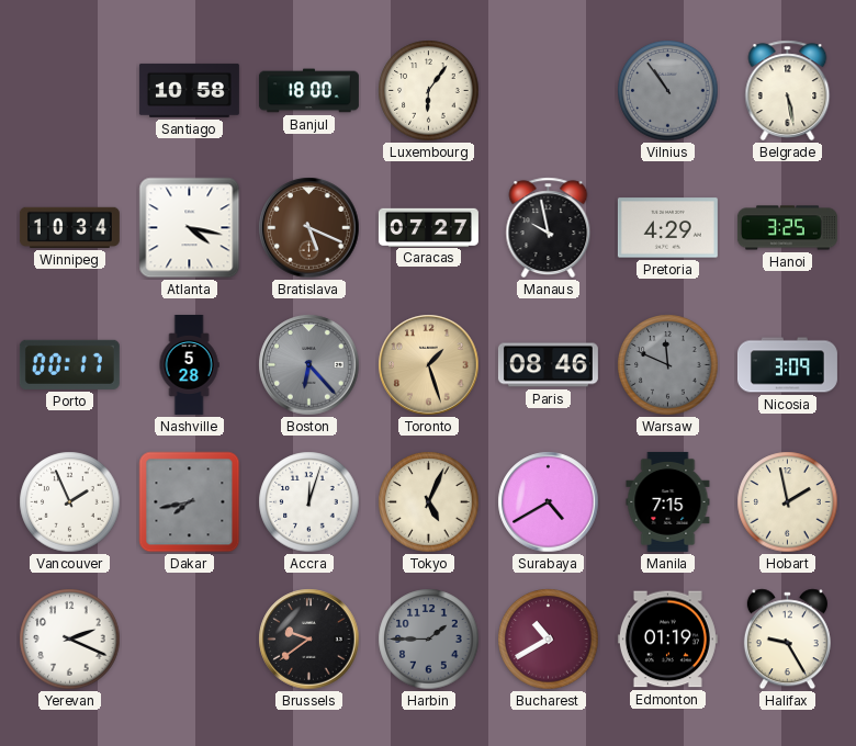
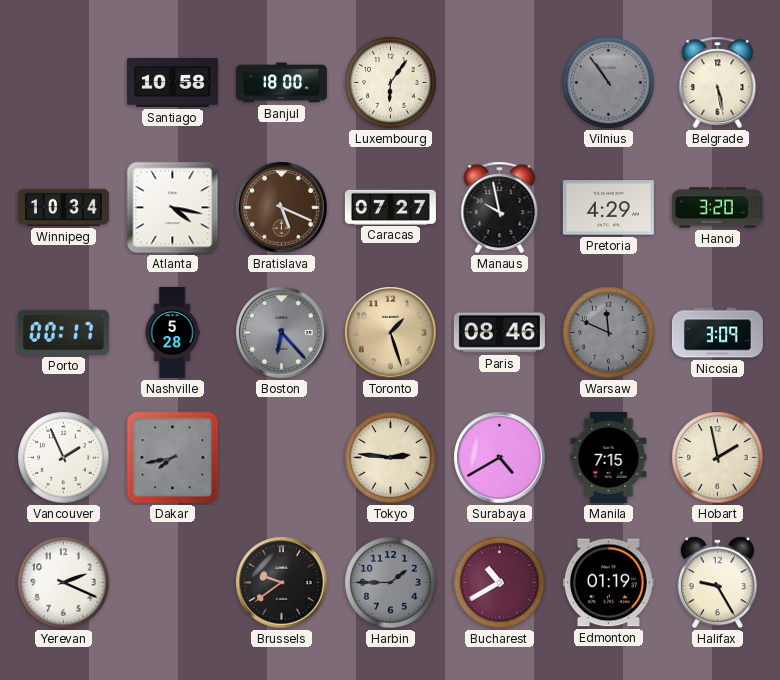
Hanoi: 3:25 -> 3:20 (717, 208)
Accra: 12:03 -> none (309, 502)
Tokyo: 5:04 -> 2:46 (391, 458)
